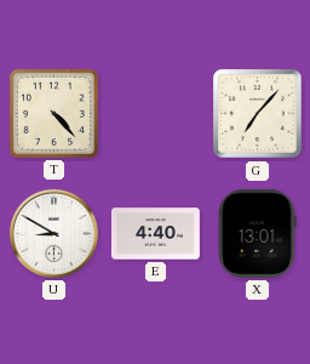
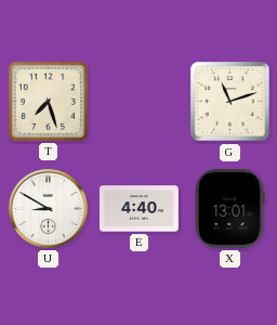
T: 4:23 -> 7:27 (48, 101)
G: 7:07 -> 11:12 (230, 102)
